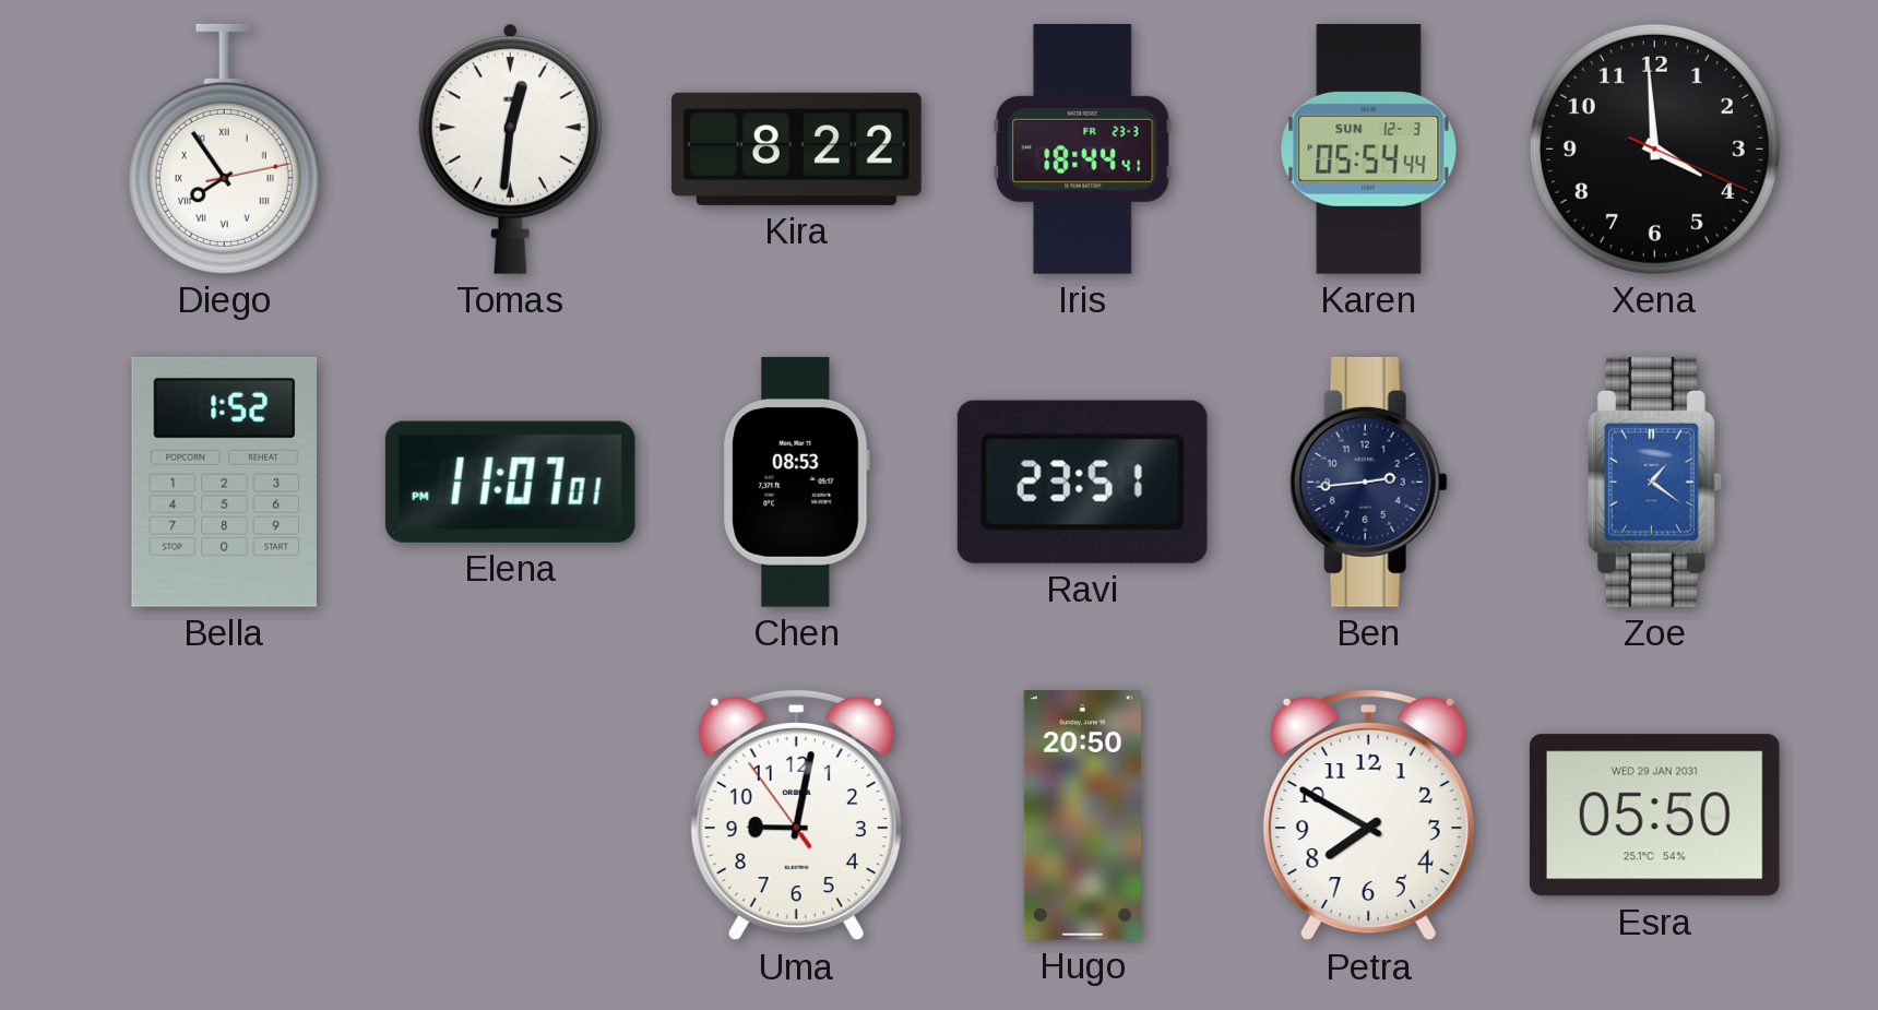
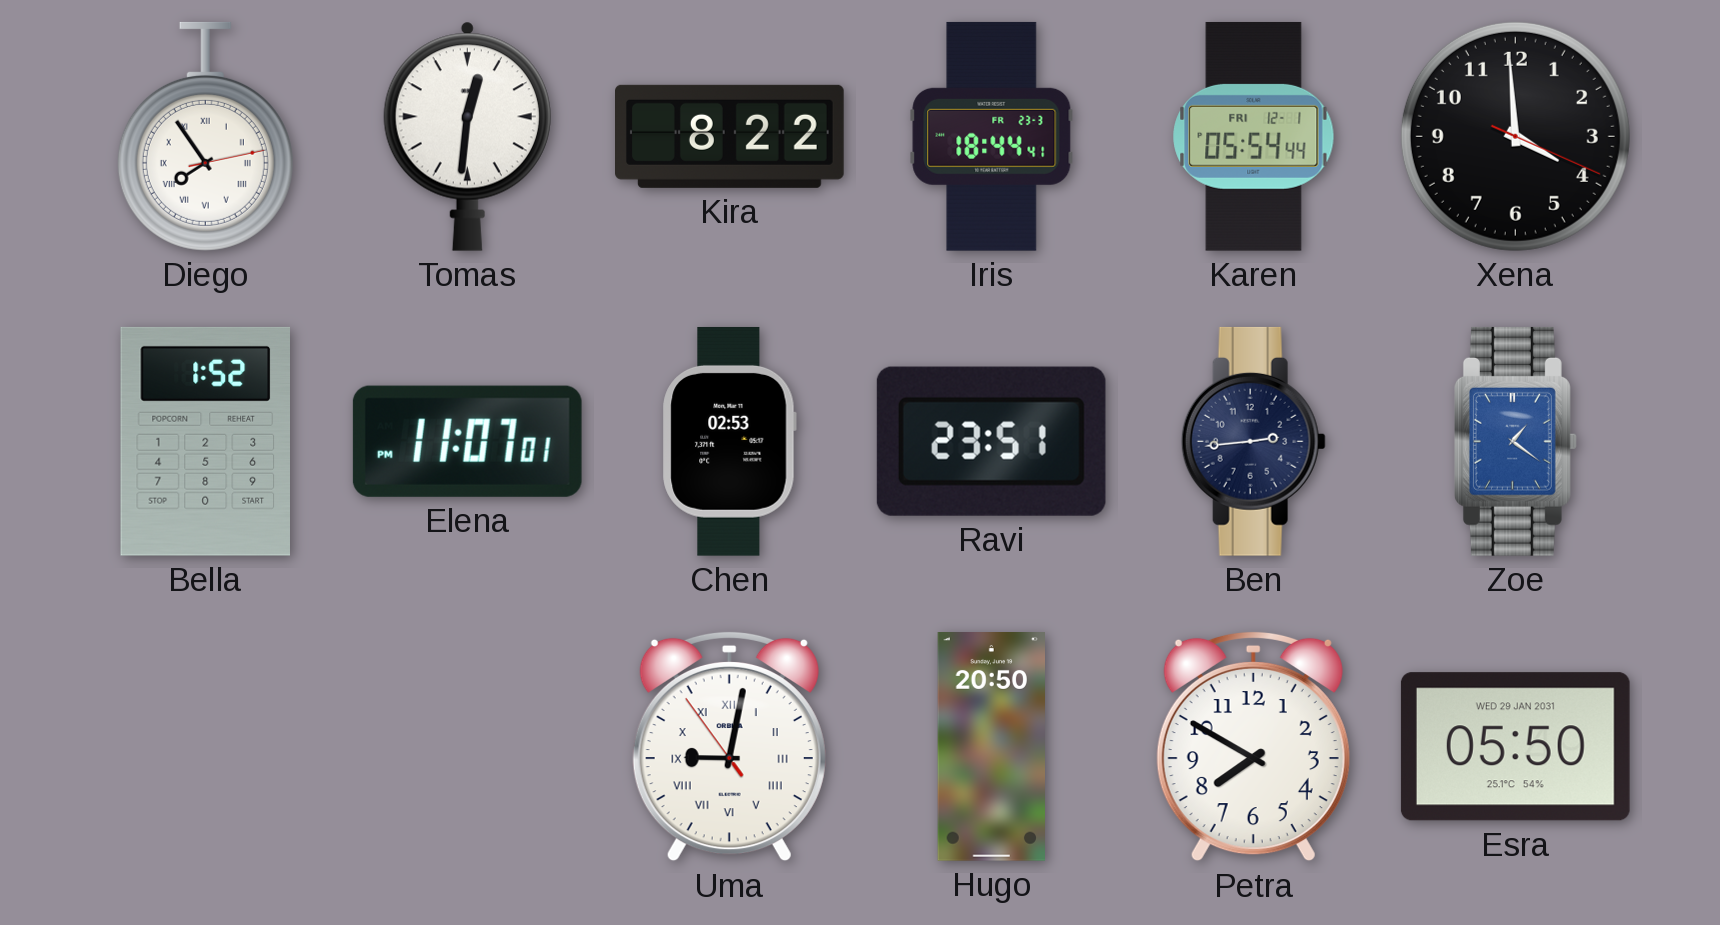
Karen date: SUN 12-3 -> FRI 12-1 (1254, 136)
Chen: 08:53 -> 02:53 (729, 441)
Uma numerals: Arabic -> Roman (729, 746)
